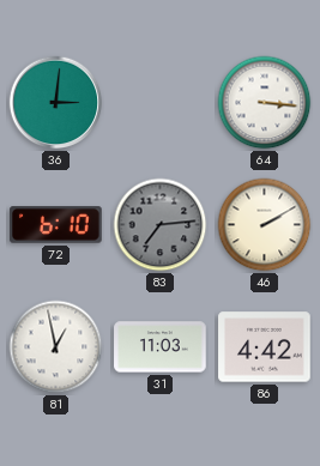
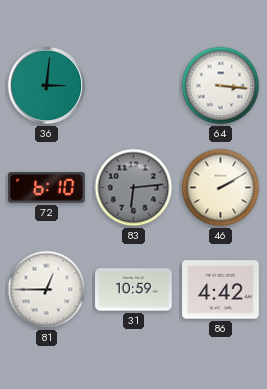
83: 7:14 -> 6:14 (134, 188)
81: 12:58 -> 12:45 (47, 290)
31: 11:03 -> 10:59 (134, 290)
